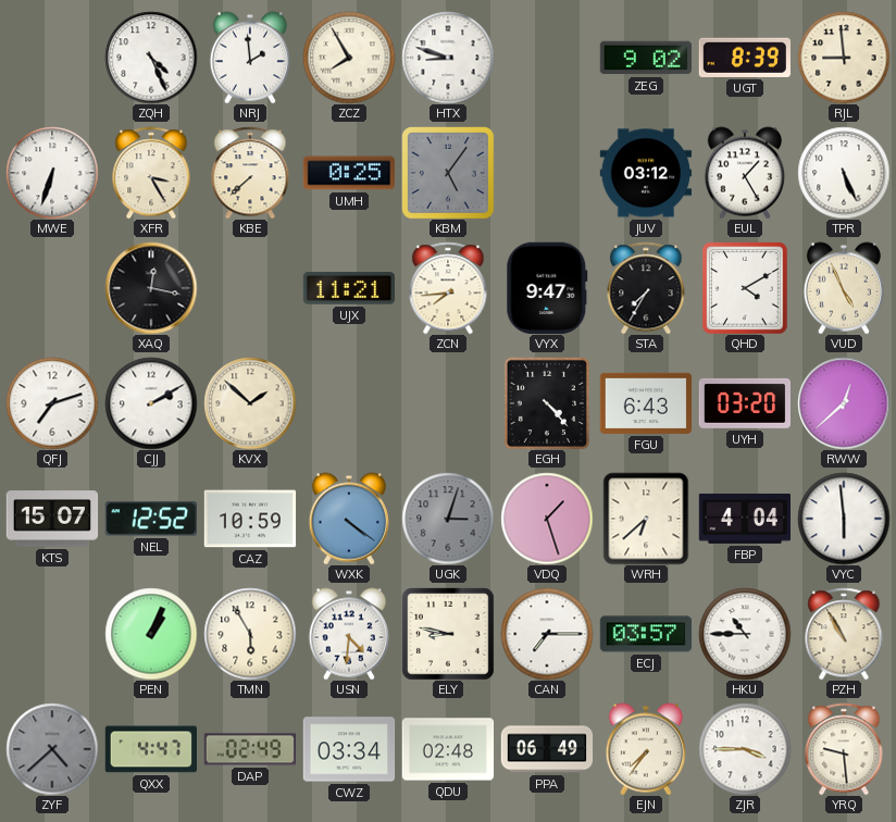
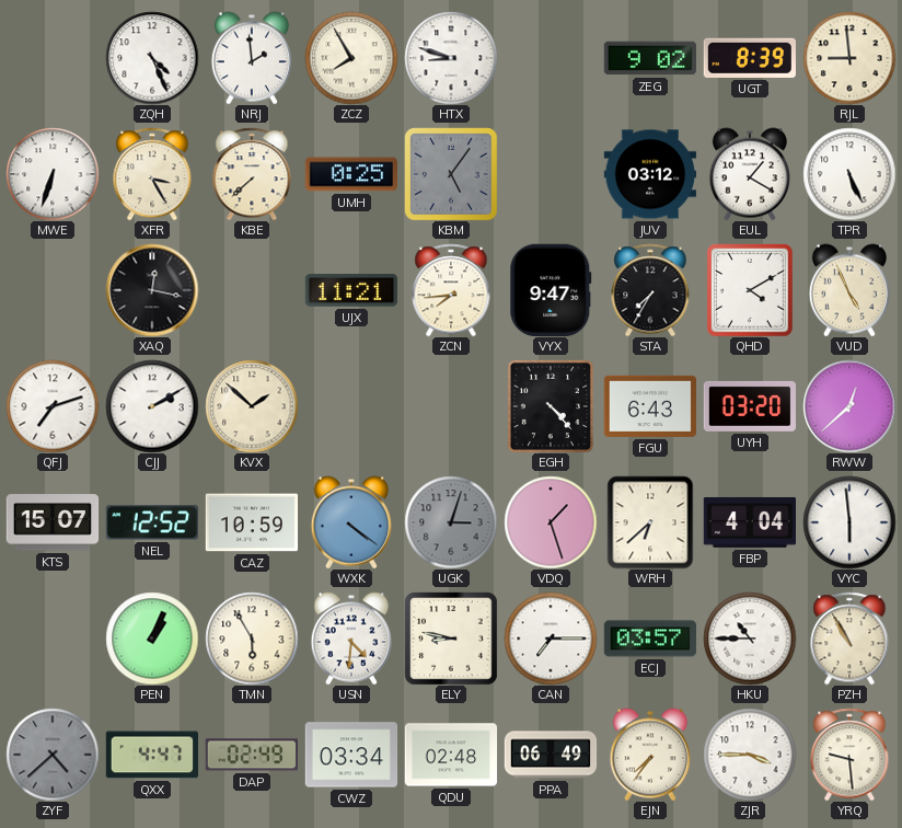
EUL: 1:25 -> 1:20 (749, 174)
